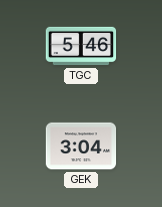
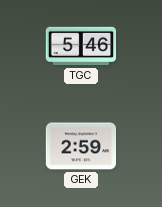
GEK: 3:04 -> 2:59 (81, 146)
